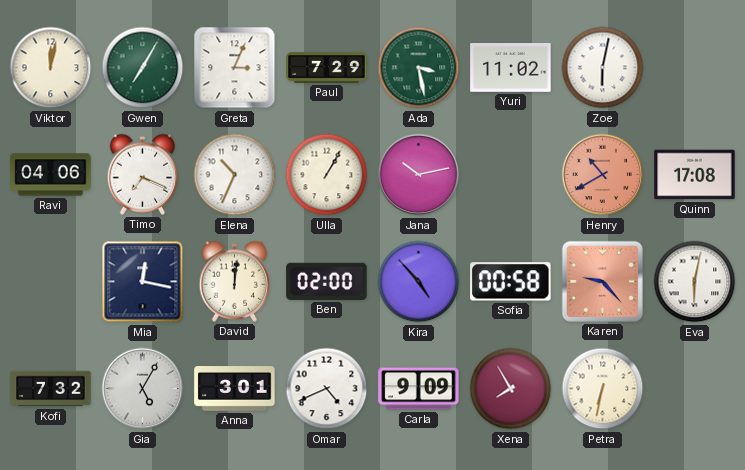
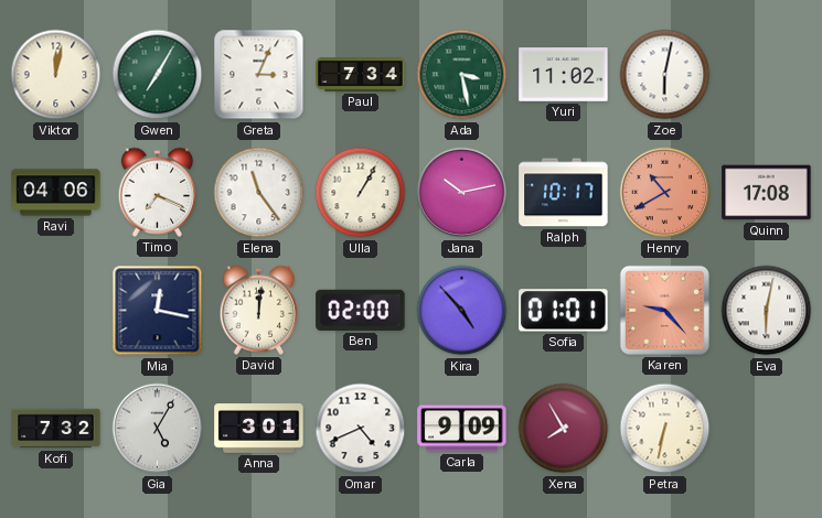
Paul: 7:29 -> 7:34 (361, 75)
Elena: 10:34 -> 11:24 (259, 193)
Ralph: none -> 10:17 (564, 193)
Sofia: 00:58 -> 01:01 (564, 311)
